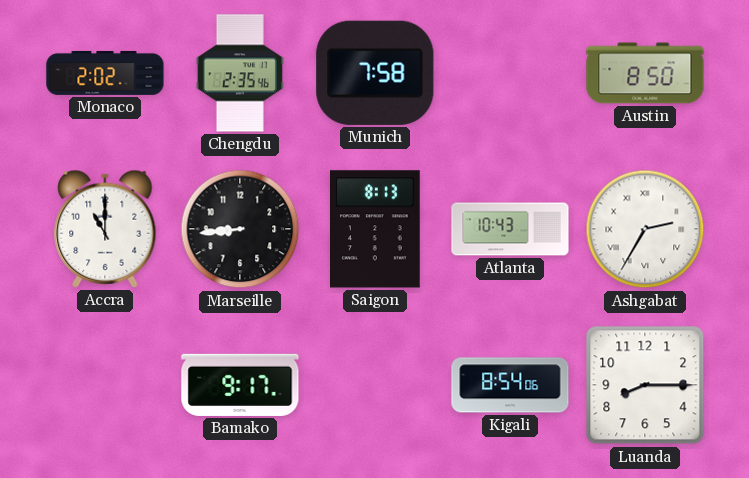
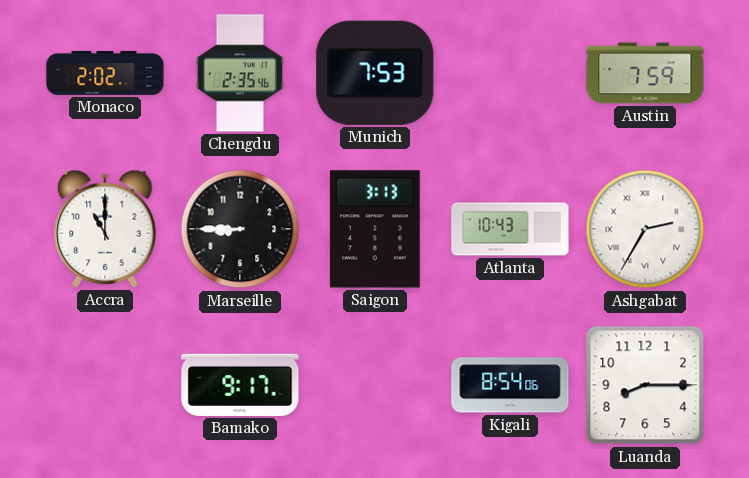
Munich: 7:58 -> 7:53 (375, 73)
Austin: 8:50 -> 7:59 (645, 73)
Marseille: 8:44 -> 8:45 (240, 229)
Saigon: 8:13 -> 3:13 (376, 229)
